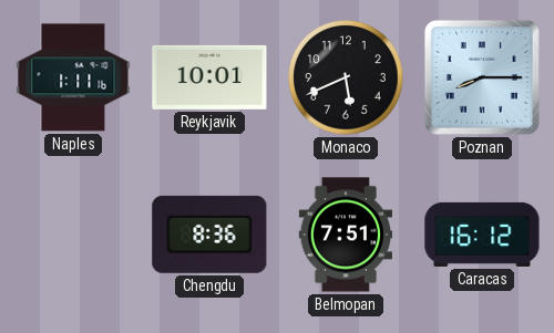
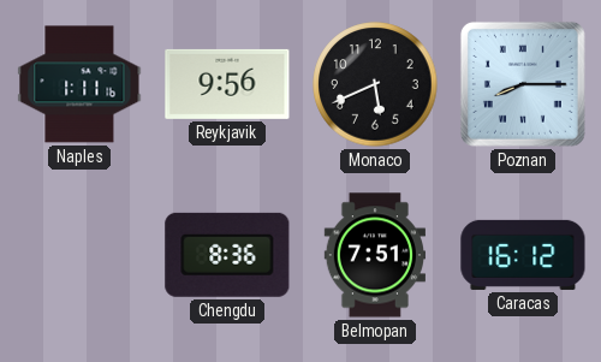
Reykjavik: 10:01 -> 9:56 (227, 84)
